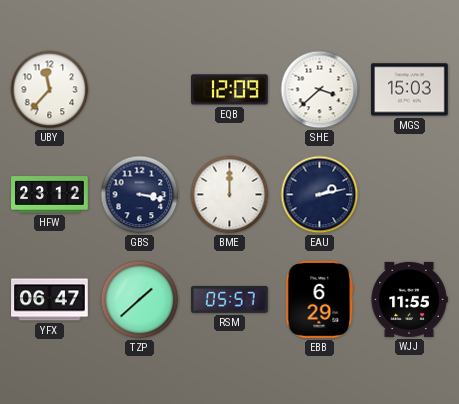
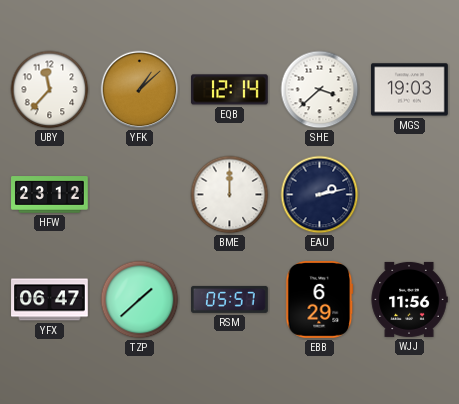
YFK: none -> 1:08 (140, 90)
EQB: 12:09 -> 12:14 (230, 90)
MGS: 15:03 -> 19:03 (410, 90)
GBS: 3:17 -> none (140, 195)
WJJ: 11:55 -> 11:56 (409, 299)
